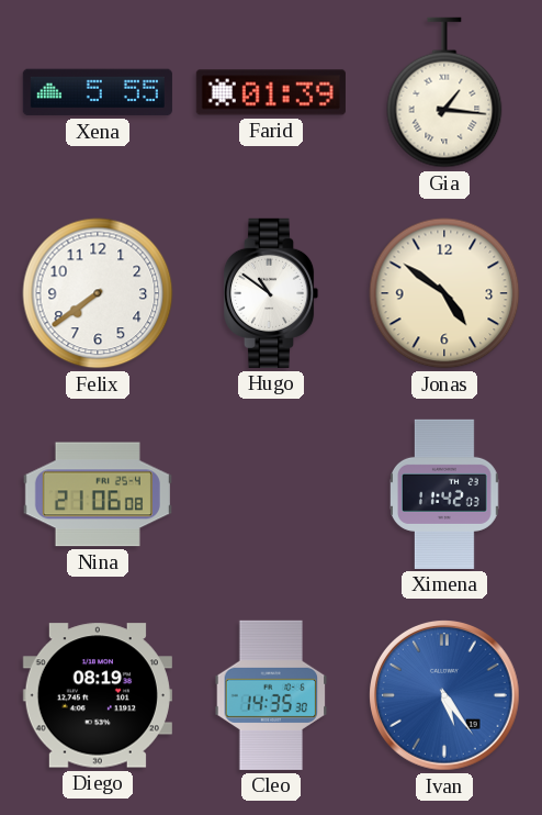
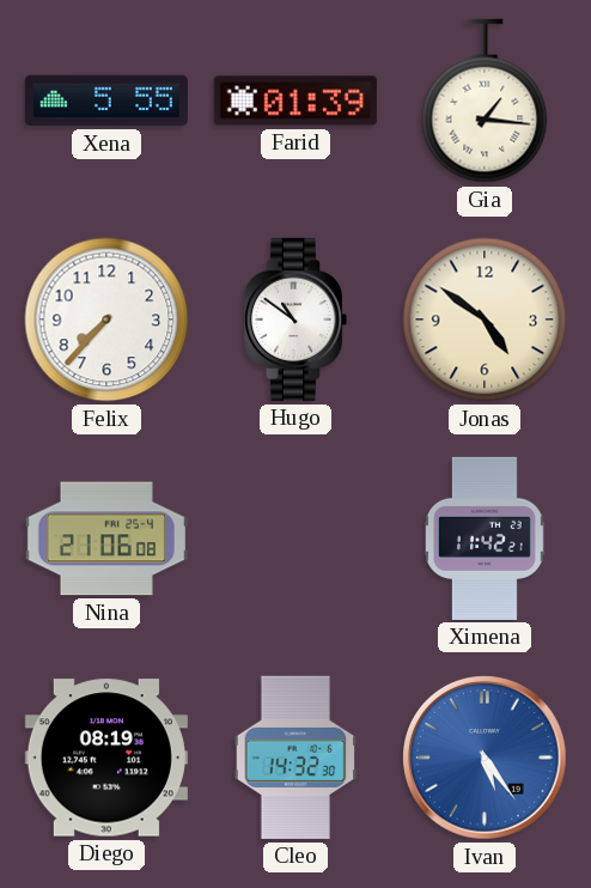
Felix: 7:39 -> 7:37 (106, 320)
Ximena: 11:42:03 -> 11:42:21 (486, 539)
Cleo: 14:35 -> 14:32 (295, 758)
